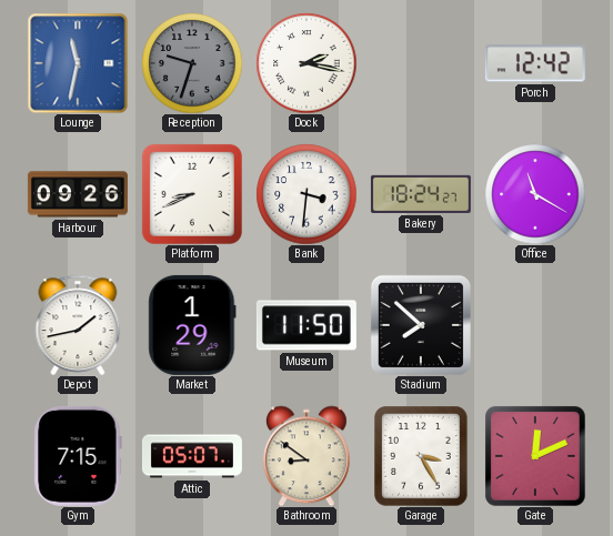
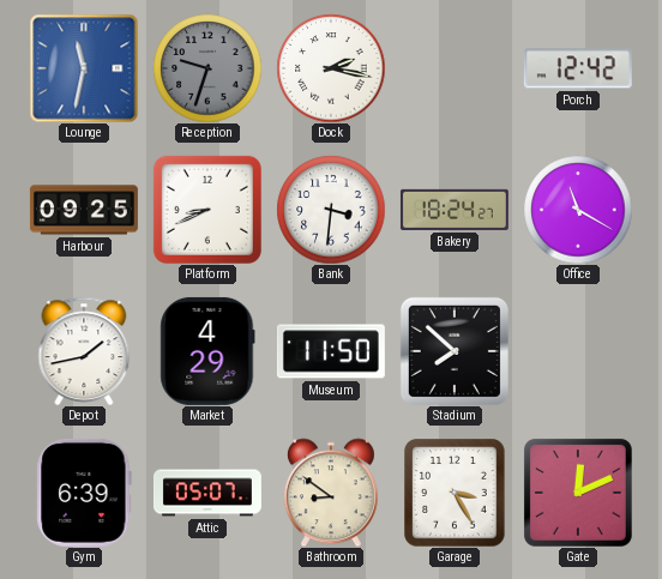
Harbour: 09:26 -> 09:25 (84, 210)
Market: 1:29 -> 4:29 (207, 351)
Gym: 7:15 -> 6:39 (84, 493)
